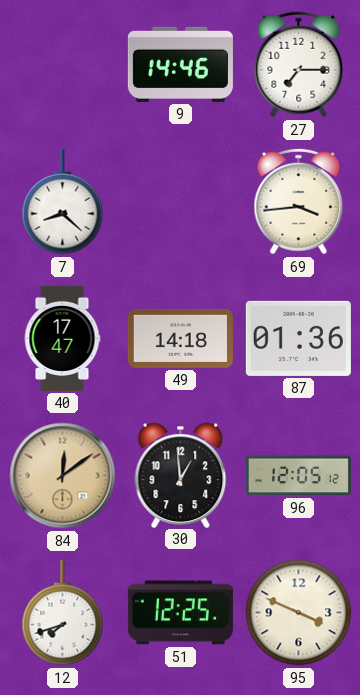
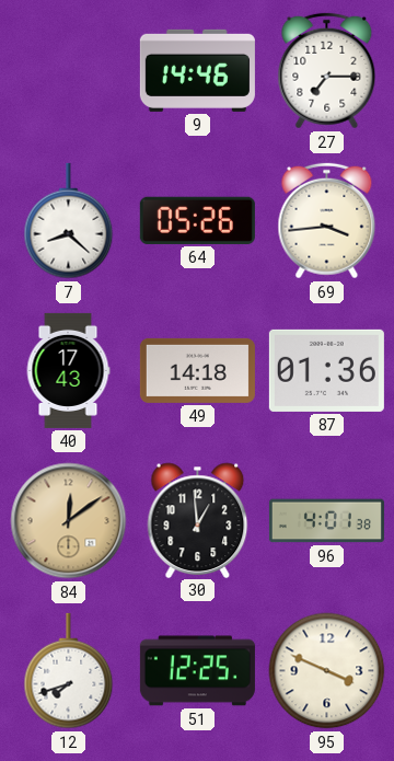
64: none -> 05:26 (197, 220)
40: 17:47 -> 17:43 (68, 370)
96: 12:05 -> 4:01 (326, 521)
